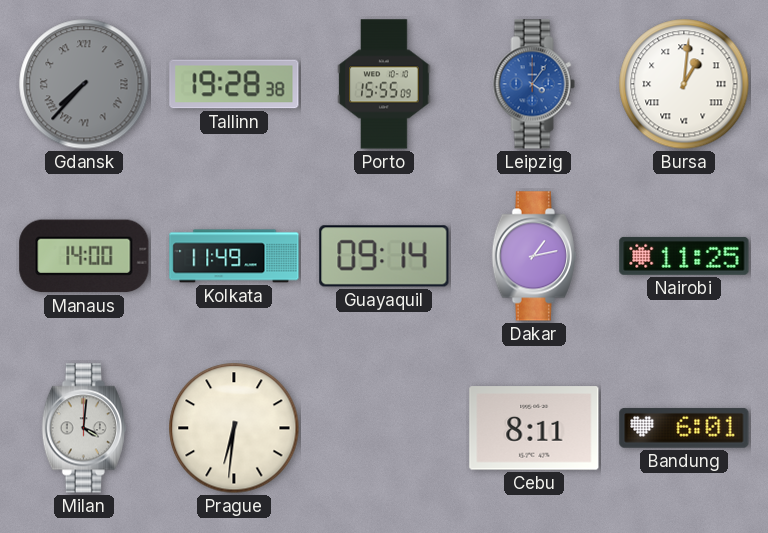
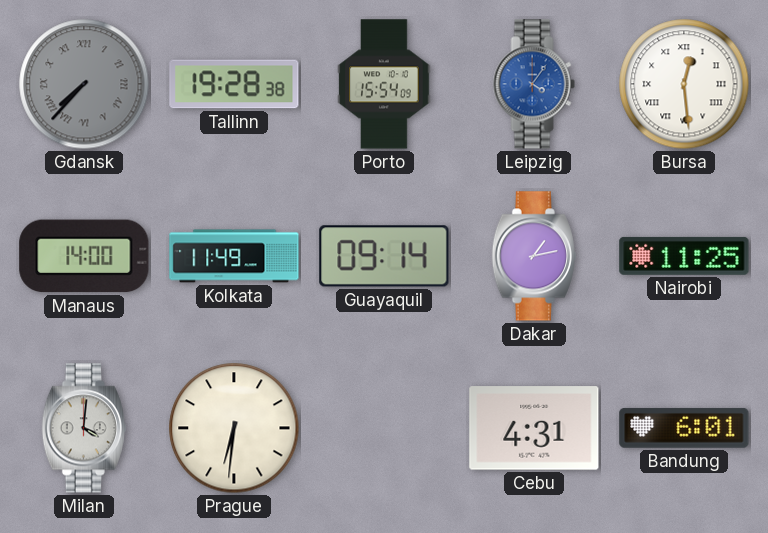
Porto: 15:55 -> 15:54 (384, 84)
Bursa: 1:01 -> 12:29 (684, 84)
Cebu: 8:11 -> 4:31 (534, 428)
